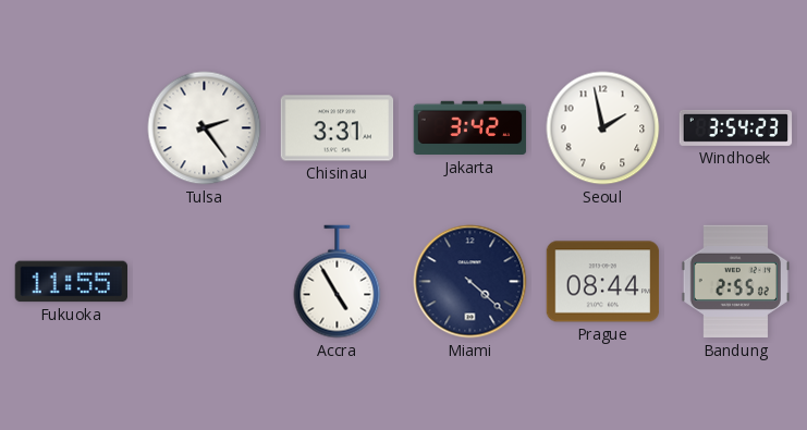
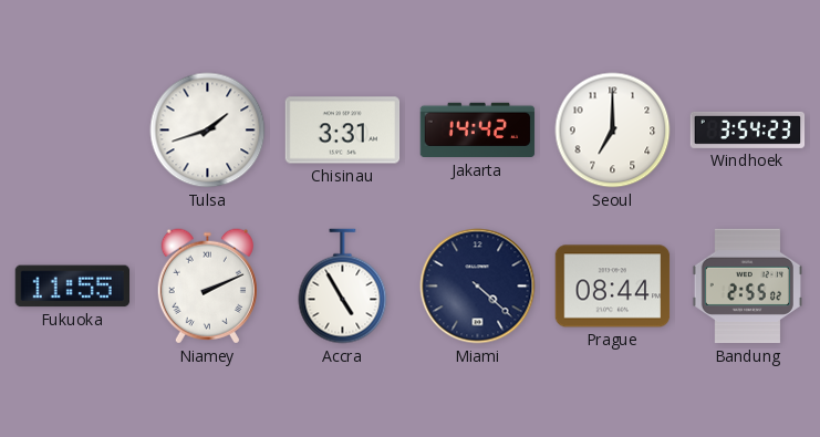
Tulsa: 2:24 -> 1:42 (208, 131)
Jakarta: 3:42 -> 14:42 (478, 131)
Seoul: 1:58 -> 7:00 (613, 131)
Niamey: none -> 2:11 (207, 287)
